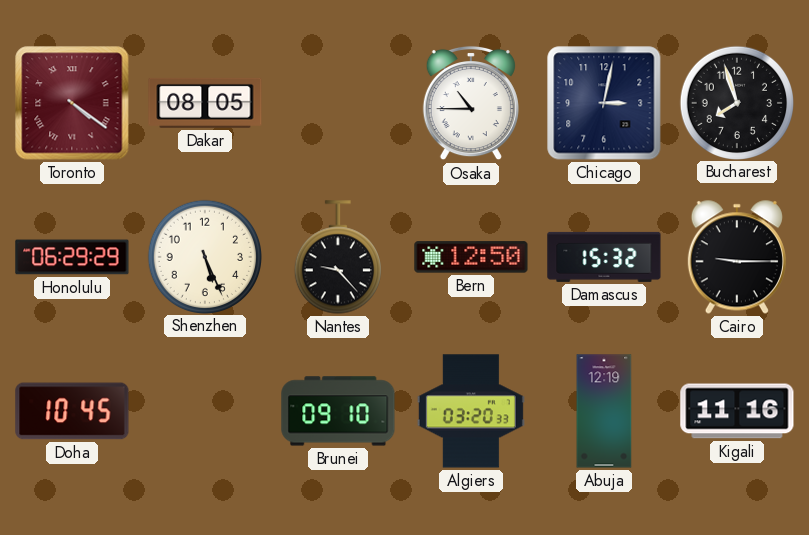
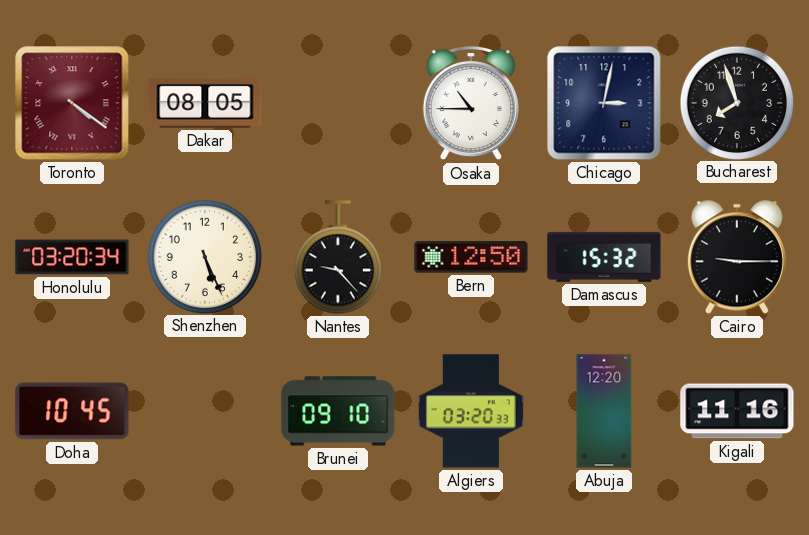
Honolulu: 06:29 -> 03:20 (72, 257)
Abuja: 12:19 -> 12:20 (604, 411)
